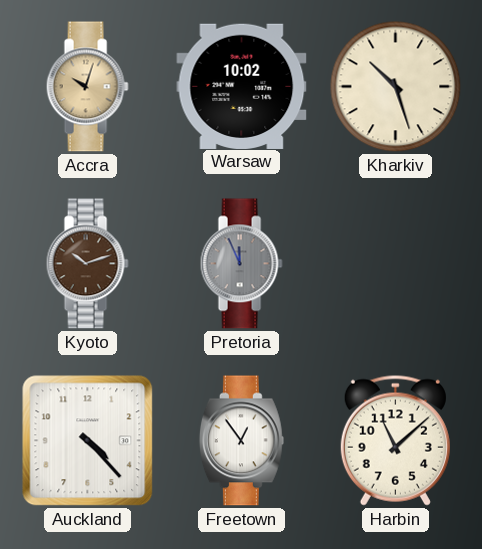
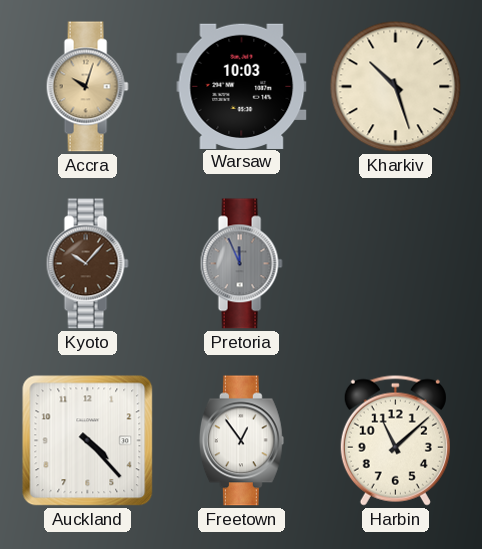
Warsaw: 10:02 -> 10:03 (242, 86)
Kyoto: 10:12 -> 10:07 (87, 264)
